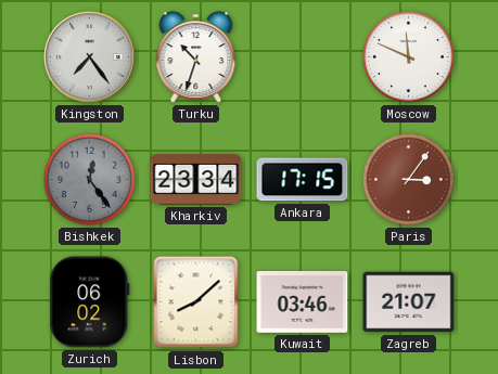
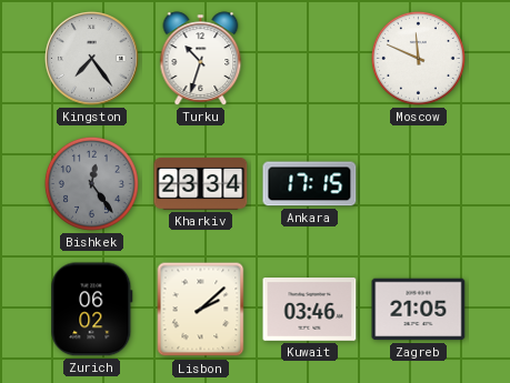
Paris: 3:06 -> none (408, 179)
Lisbon: 8:08 -> 2:08 (201, 310)
Zagreb: 21:07 -> 21:05 (419, 310)
